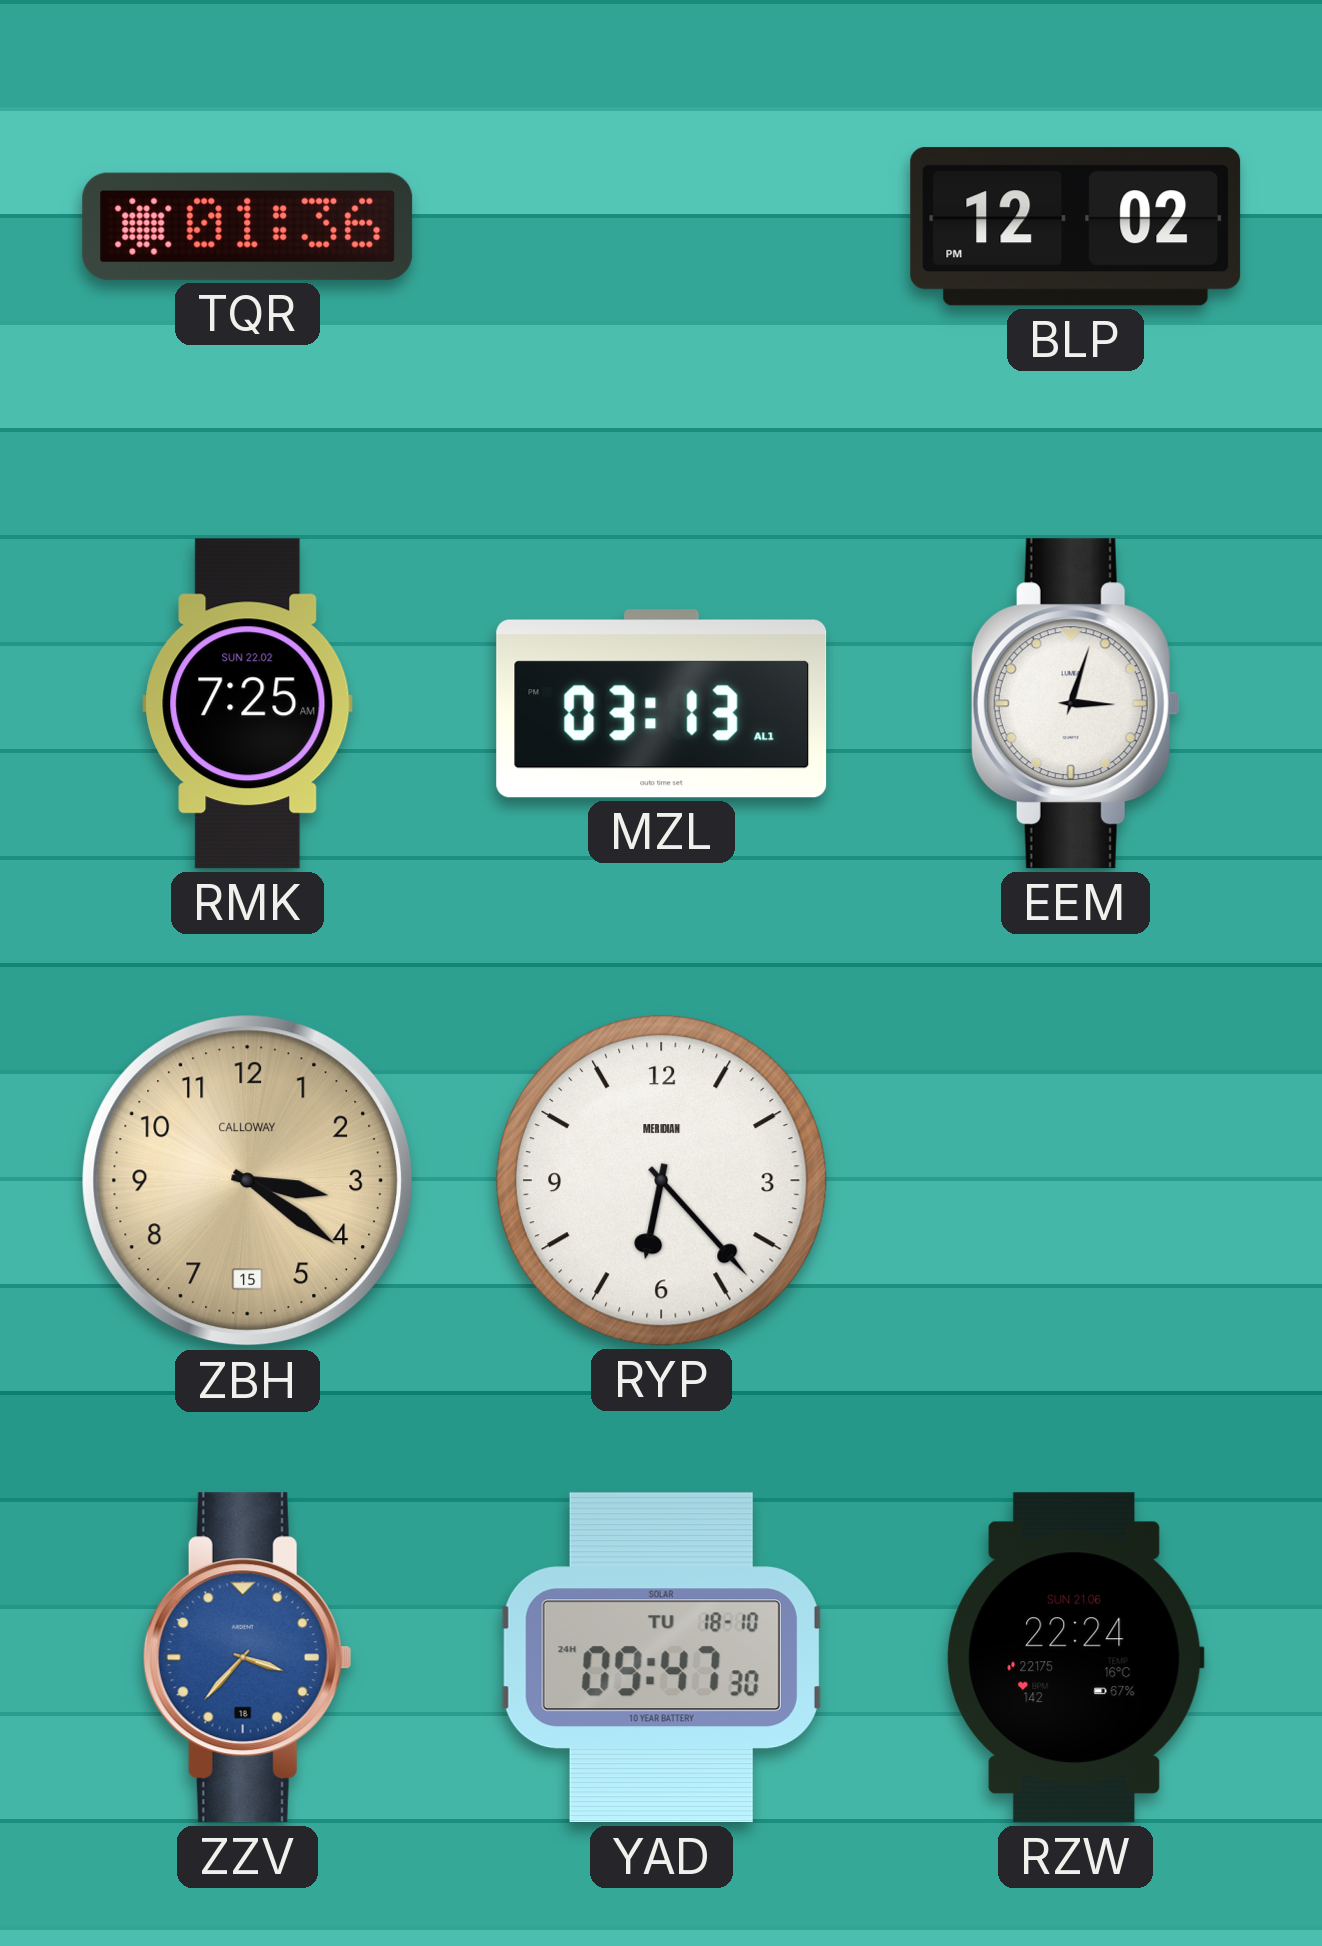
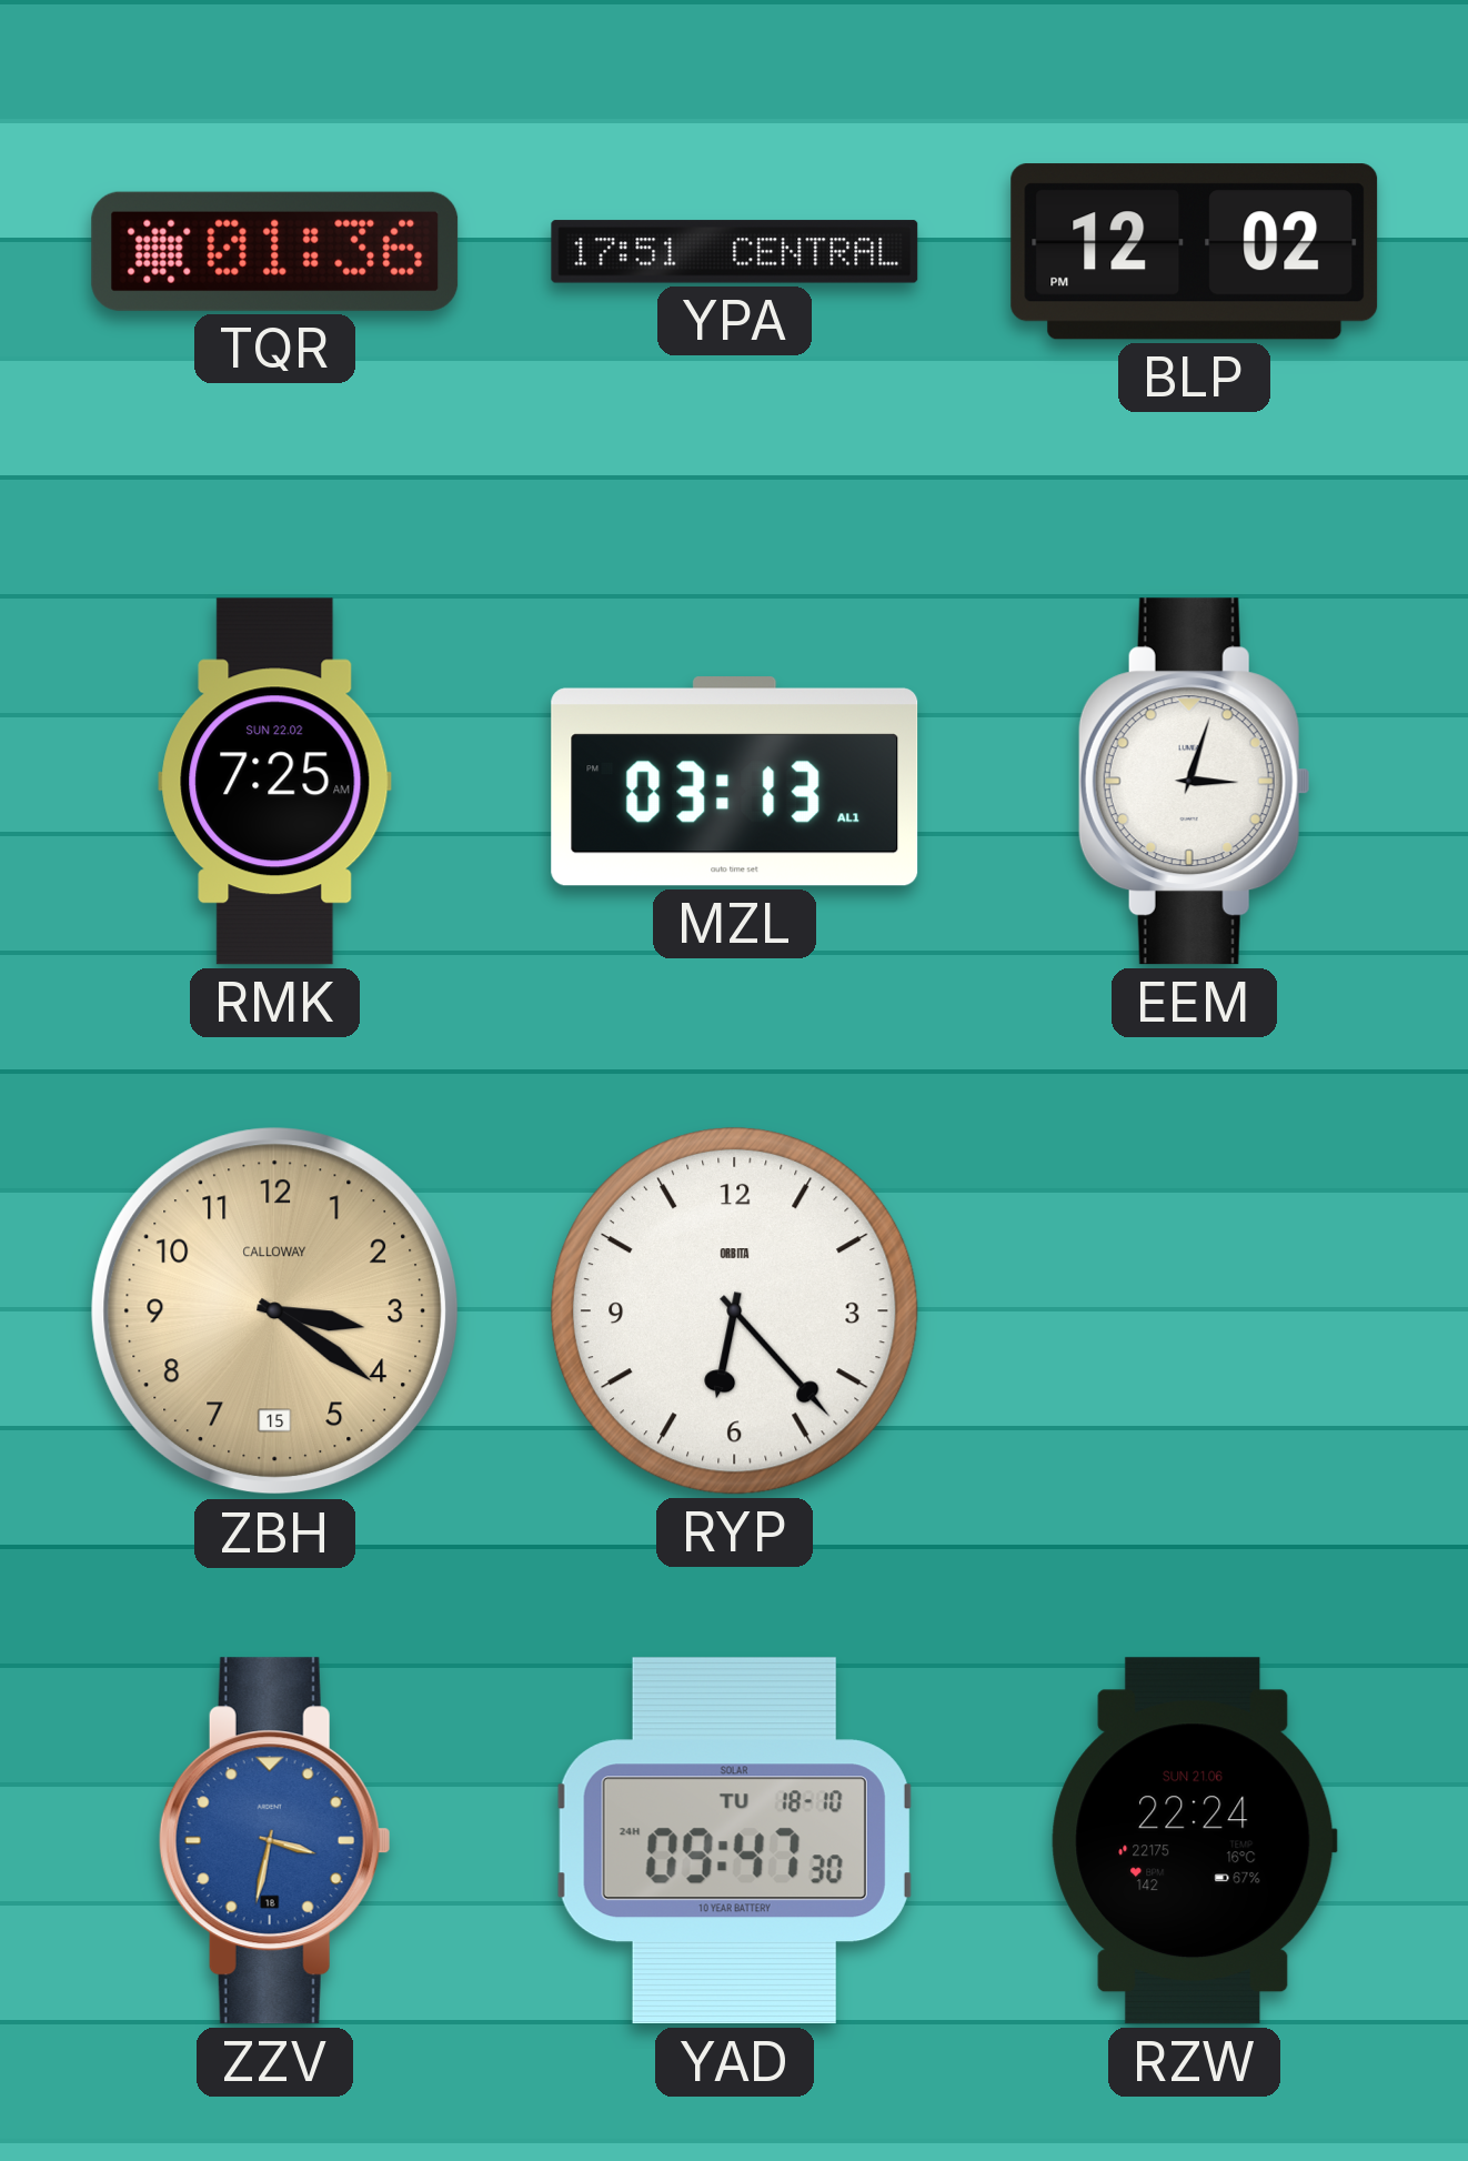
YPA: none -> 17:51 (735, 252)
RYP brand: MERIDIAN -> ORBITA (734, 1310)
ZZV: 3:37 -> 3:32 (274, 1841)
